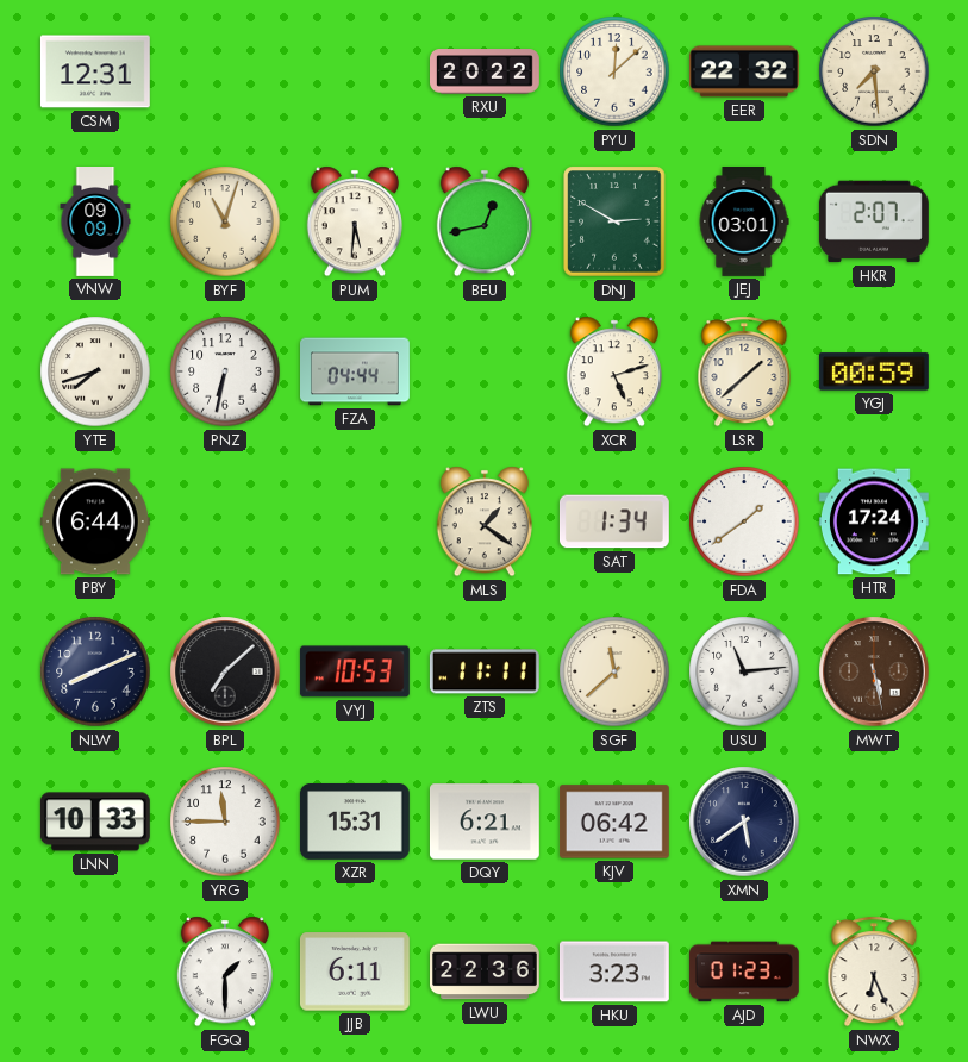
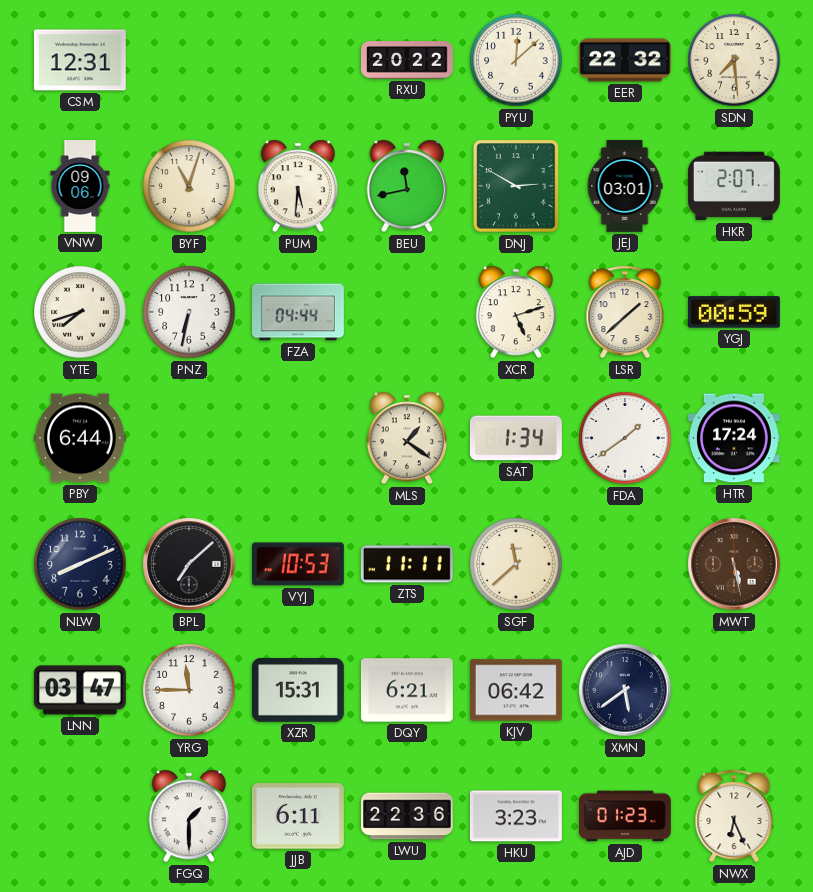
VNW: 09:09 -> 09:06 (80, 187)
BEU: 12:43 -> 11:43 (407, 186)
USU: 11:14 -> none (744, 671)
LNN: 10:33 -> 03:47 (80, 690)
